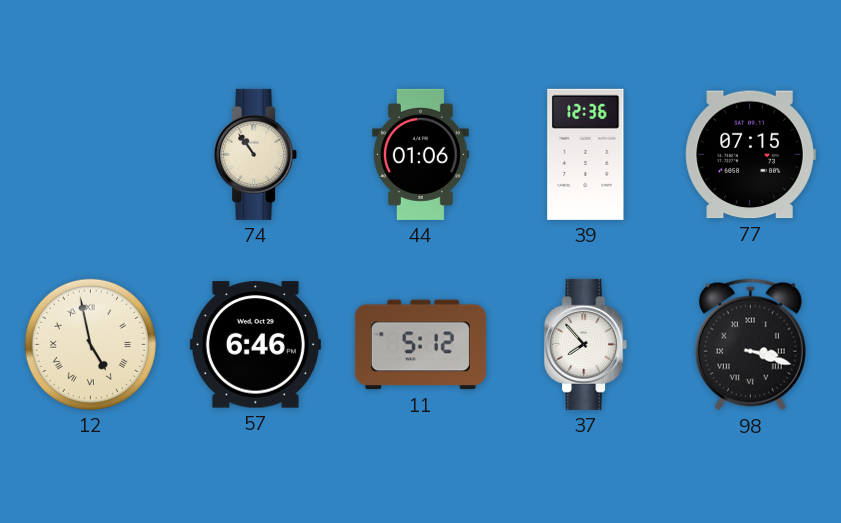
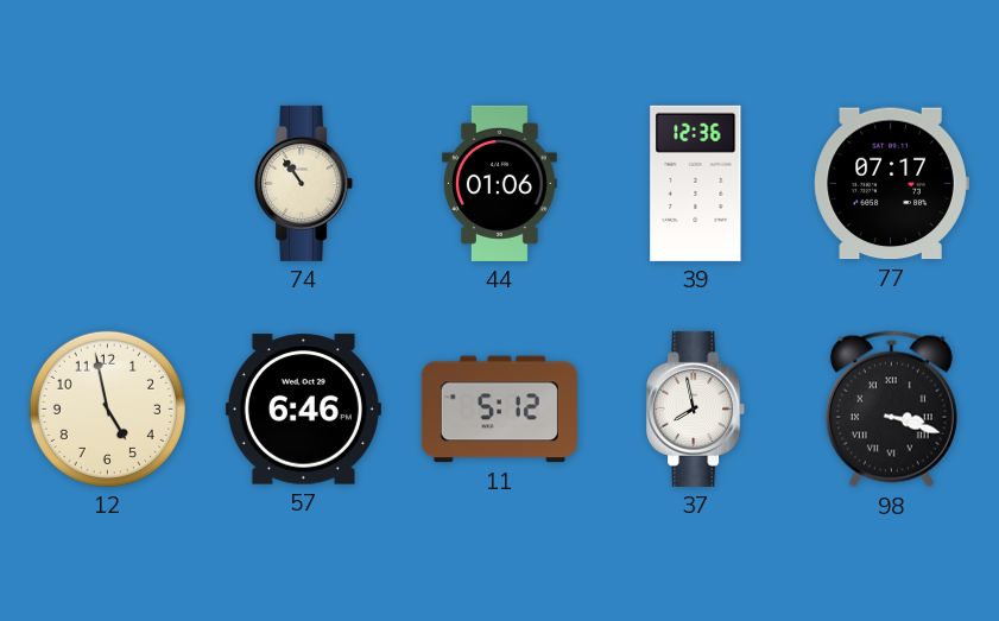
77: 07:15 -> 07:17 (891, 184)
12 numerals: Roman -> Arabic (107, 408)
37: 7:53 -> 7:58 (696, 408)
